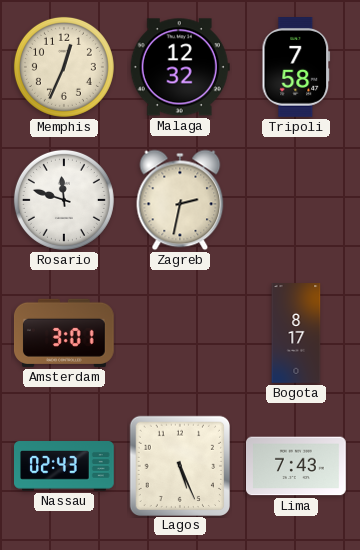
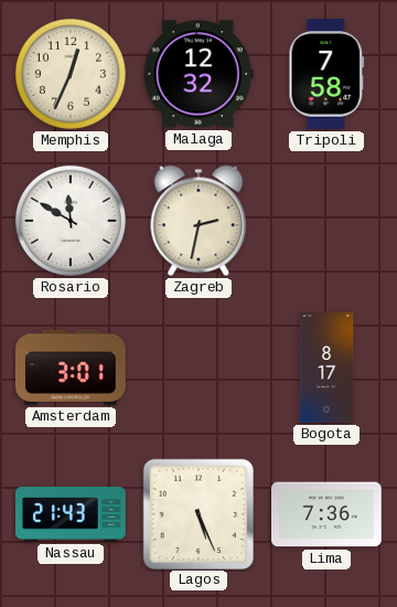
Rosario: 11:48 -> 11:50 (71, 221)
Nassau: 02:43 -> 21:43 (72, 515)
Lima: 7:43 -> 7:36 (328, 514)
